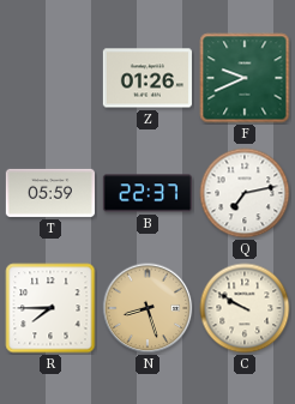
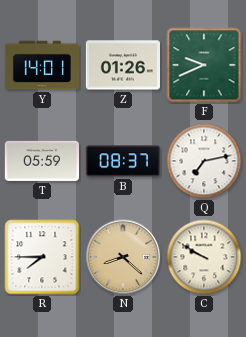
Y: none -> 14:01 (41, 65)
B: 22:37 -> 08:37 (122, 161)
N: 8:27 -> 8:22 (123, 257)
